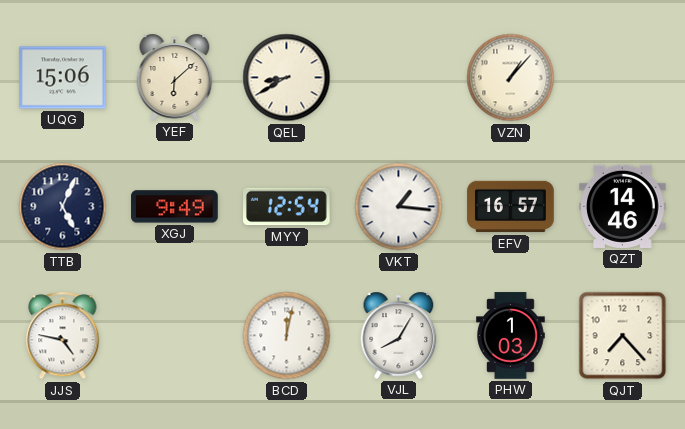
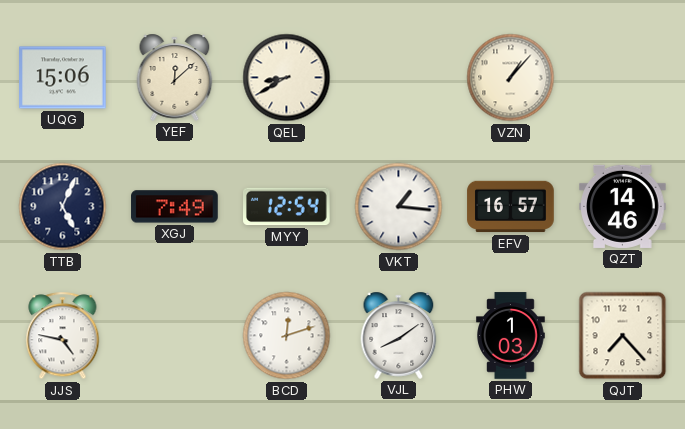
YEF: 6:08 -> 12:08 (175, 77)
XGJ: 9:49 -> 7:49 (175, 207)
BCD: 12:02 -> 12:12 (287, 336)
VJL: 8:05 -> 8:09 (399, 335)
